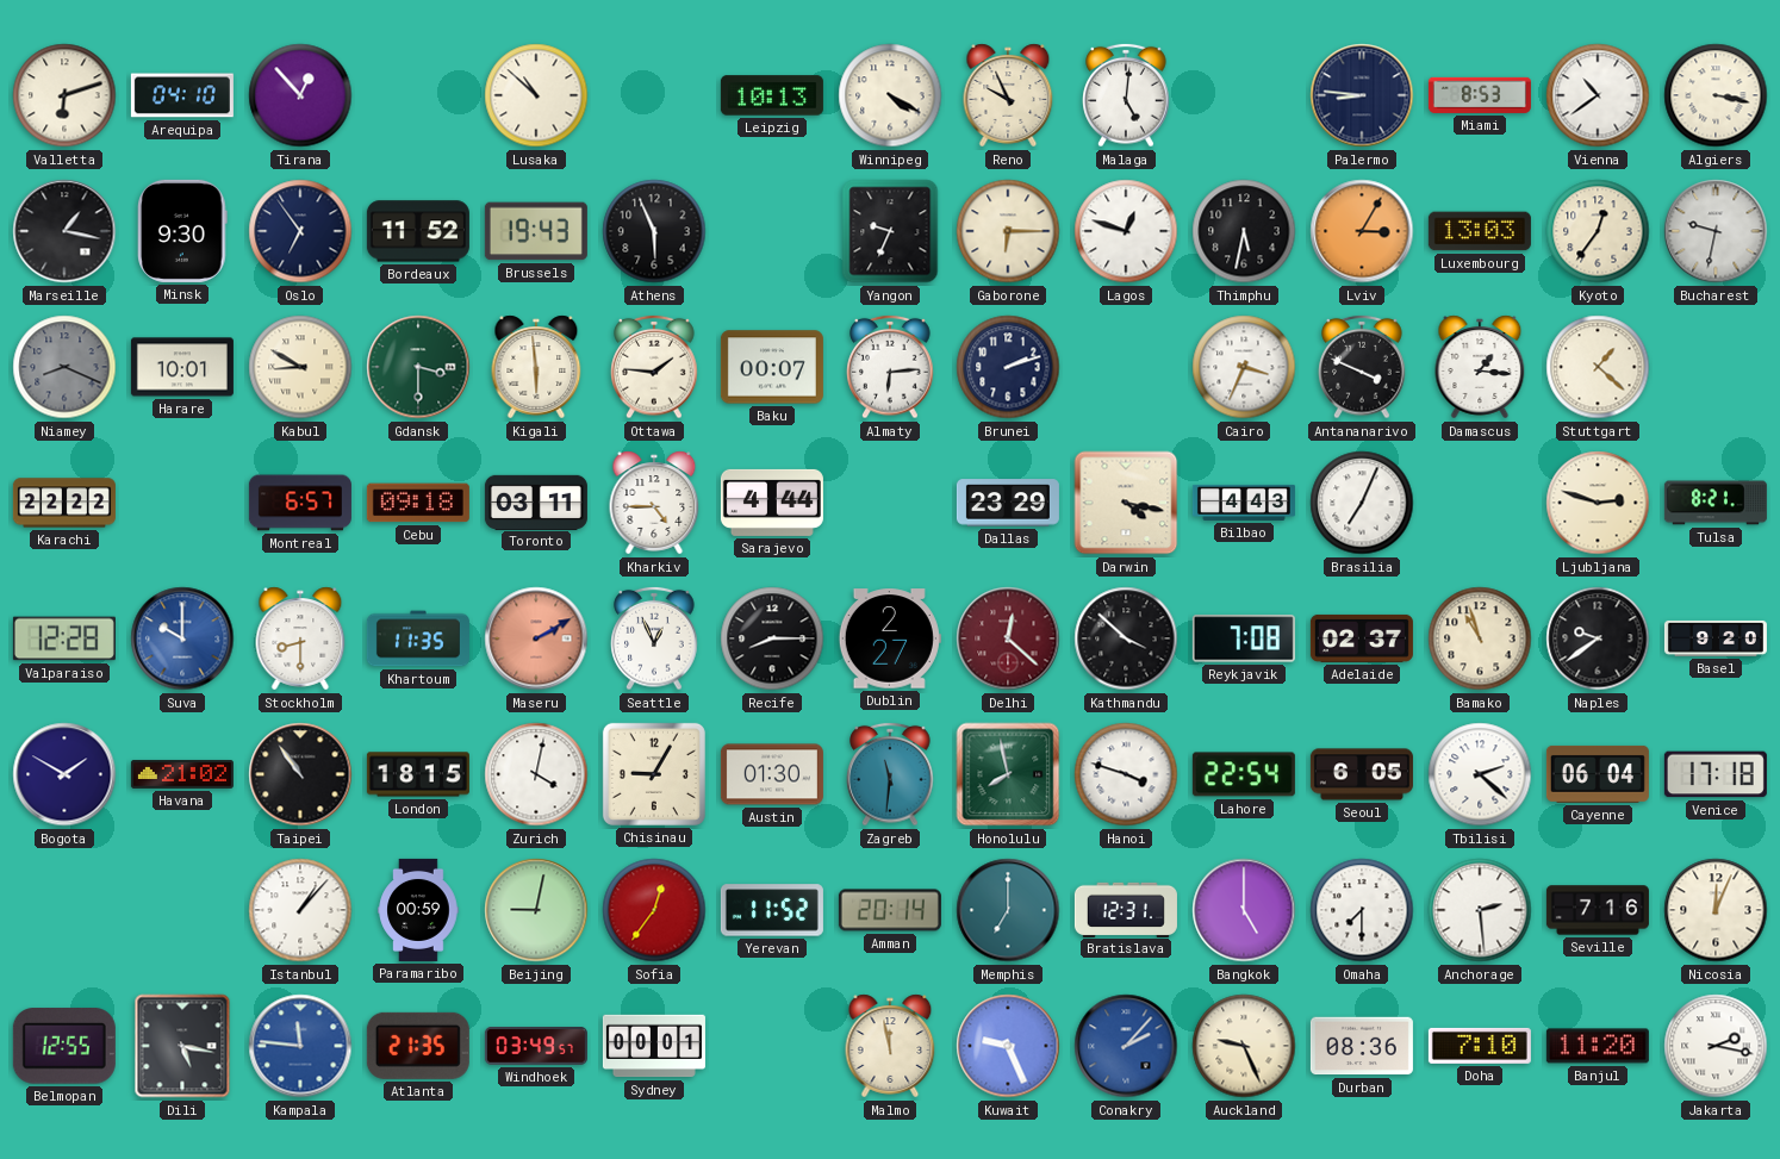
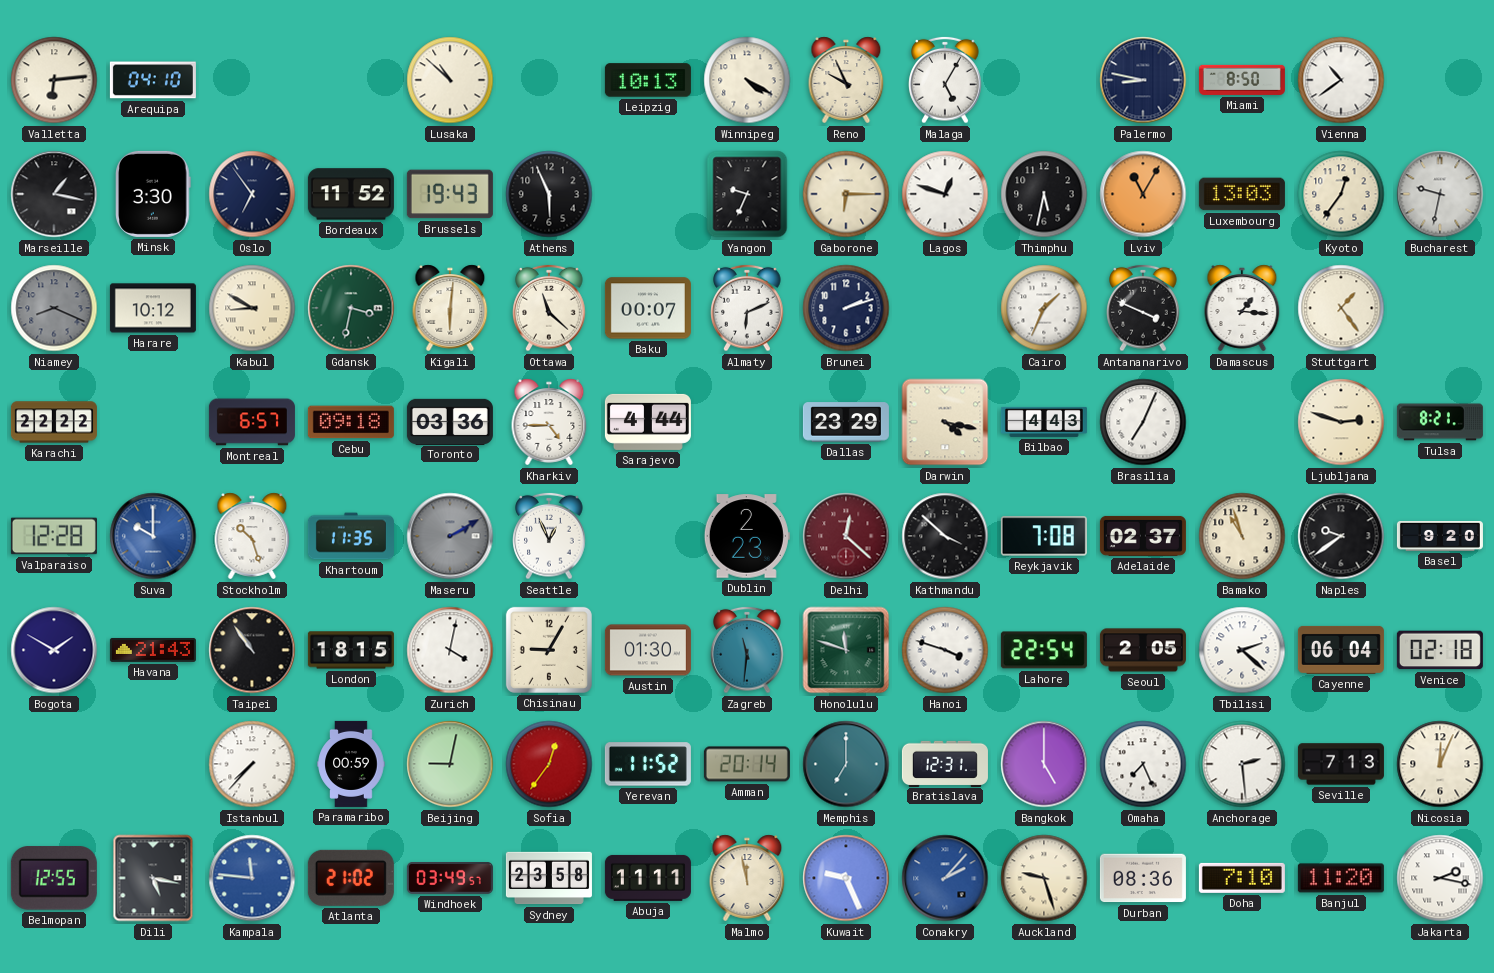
Valletta: 6:12 -> 6:14 (54, 80)
Tirana: 12:53 -> none (300, 95)
Malaga: 5:01 -> 5:05 (945, 80)
Palermo: 8:46 -> 8:47 (1143, 80)
Miami: 8:53 -> 8:50 (1242, 80)
Algiers: 3:17 -> none (1716, 95)
Minsk: 9:30 -> 3:30 (153, 194)
Lviv: 3:05 -> 11:05 (1143, 194)
Harare: 10:01 -> 10:12 (153, 308)
Gdansk: 3:30 -> 3:32 (351, 308)
Kigali: 5:59 -> 6:01 (450, 308)
Ottawa: 1:46 -> 11:22 (549, 308)
Almaty: 6:14 -> 6:11 (747, 308)
Cairo: 3:34 -> 1:34 (1044, 308)
Stuttgart: 1:22 -> 1:24 (1341, 308)
Toronto: 03:11 -> 03:36 (450, 421)
Stockholm: 8:30 -> 10:27 (252, 536)
Maseru dial: salmon -> grey (450, 536)
Recife: 8:15 -> none (772, 638)
Dublin: 2:27 -> 2:23 (747, 536)
Havana: 21:02 -> 21:43 (153, 650)
Honolulu: 7:58 -> 11:48 (846, 650)
Seoul: 6:05 -> 2:05 (1143, 650)
Venice: 17:18 -> 02:18 (1440, 650)
Istanbul: 1:07 -> 7:37 (252, 764)
Omaha: 7:30 -> 7:26 (1143, 764)
Seville: 7:16 -> 7:13 (1341, 764)
Atlanta: 21:35 -> 21:02 (351, 878)
Sydney: 00:01 -> 23:58 (549, 878)
Abuja: none -> 11:11 (648, 878)
Auckland: 9:26 -> 9:27 (1044, 878)
